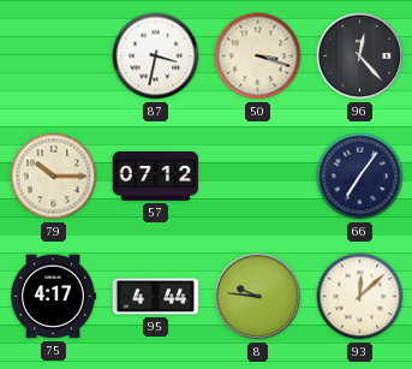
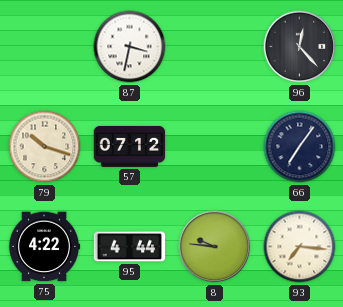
50: 3:18 -> none (258, 56)
79: 10:15 -> 10:18 (45, 147)
75: 4:17 -> 4:22 (44, 247)
93: 12:08 -> 7:16 (300, 247)
